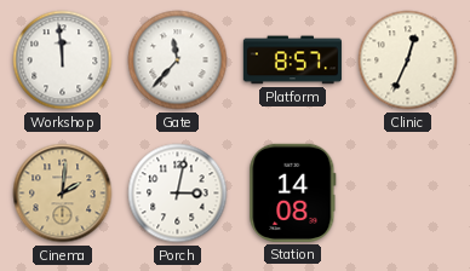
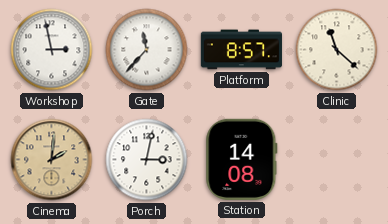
Workshop: 11:59 -> 2:58 (52, 50)
Clinic: 12:34 -> 11:22 (337, 50)
